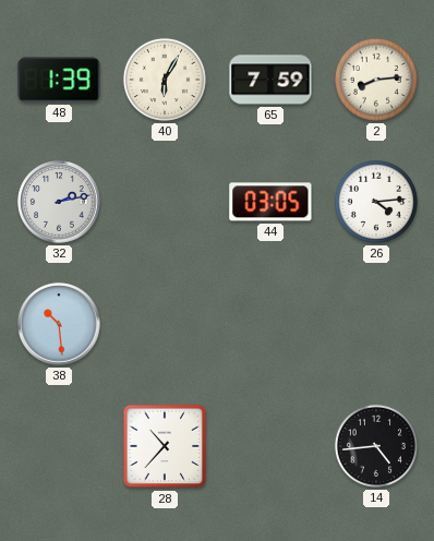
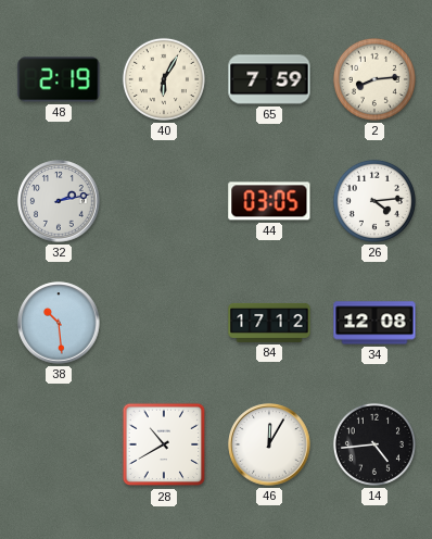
48: 1:39 -> 2:19 (59, 79)
84: none -> 17:12 (269, 323)
34: none -> 12:08 (374, 323)
28: 10:37 -> 10:40 (164, 444)
46: none -> 12:05 (269, 444)
